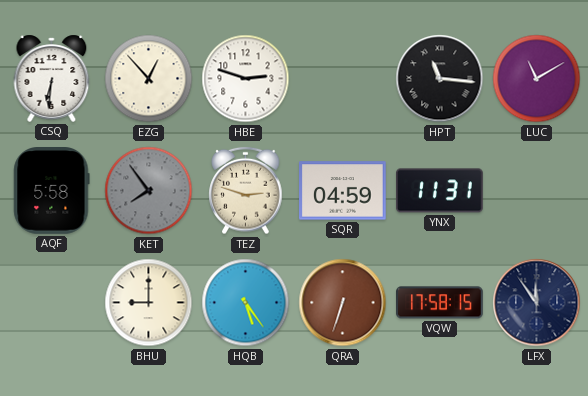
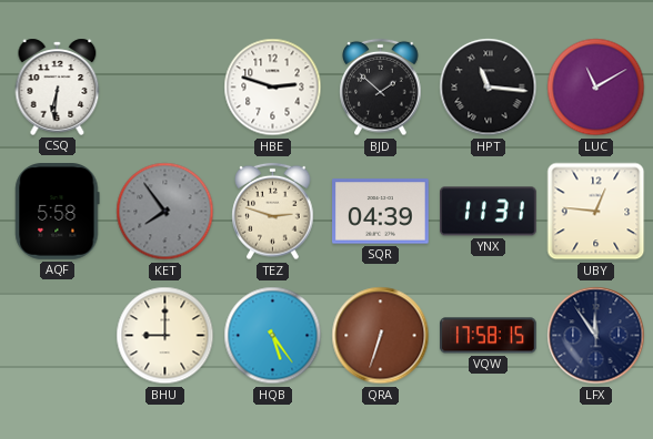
EZG: 12:53 -> none (149, 79)
BJD: none -> 1:52 (381, 88)
SQR: 04:59 -> 04:39 (381, 212)
UBY: none -> 12:46 (596, 212)
